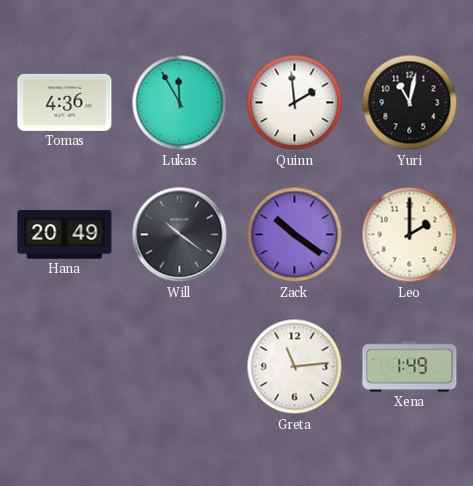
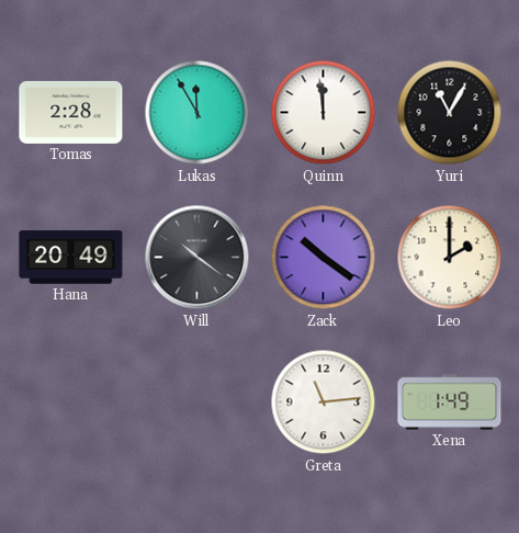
Tomas: 4:36 -> 2:28 (71, 112)
Quinn: 1:59 -> 11:59 (324, 113)
Yuri: 11:02 -> 11:05 (450, 113)
